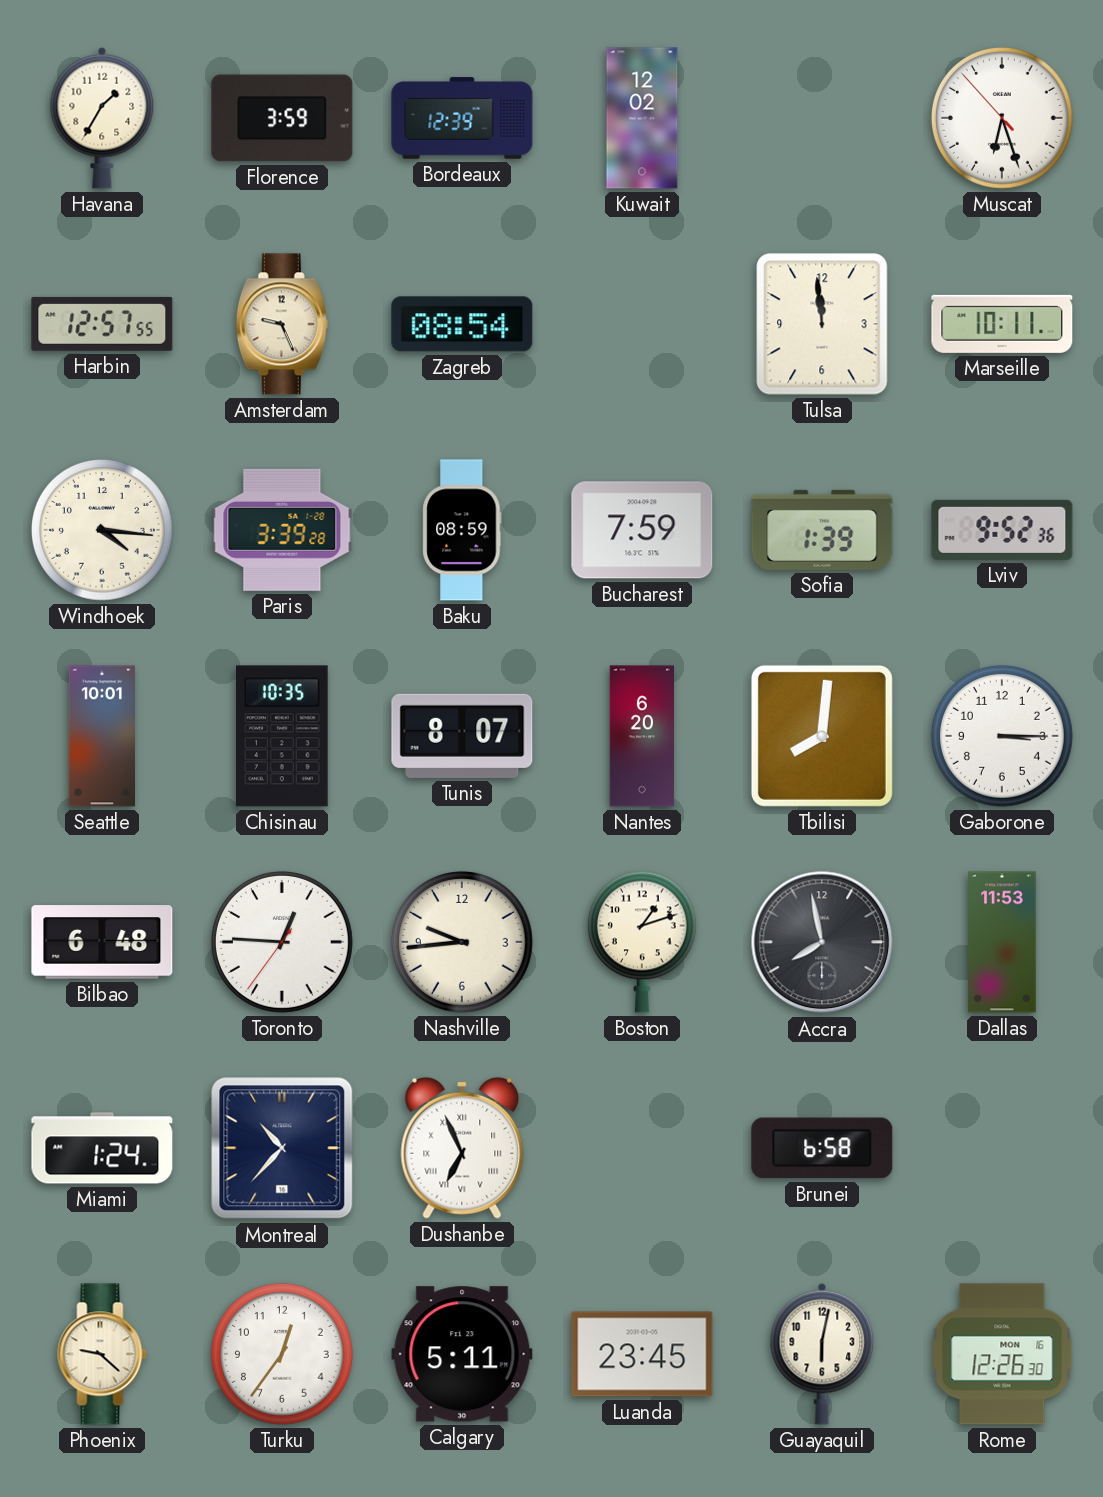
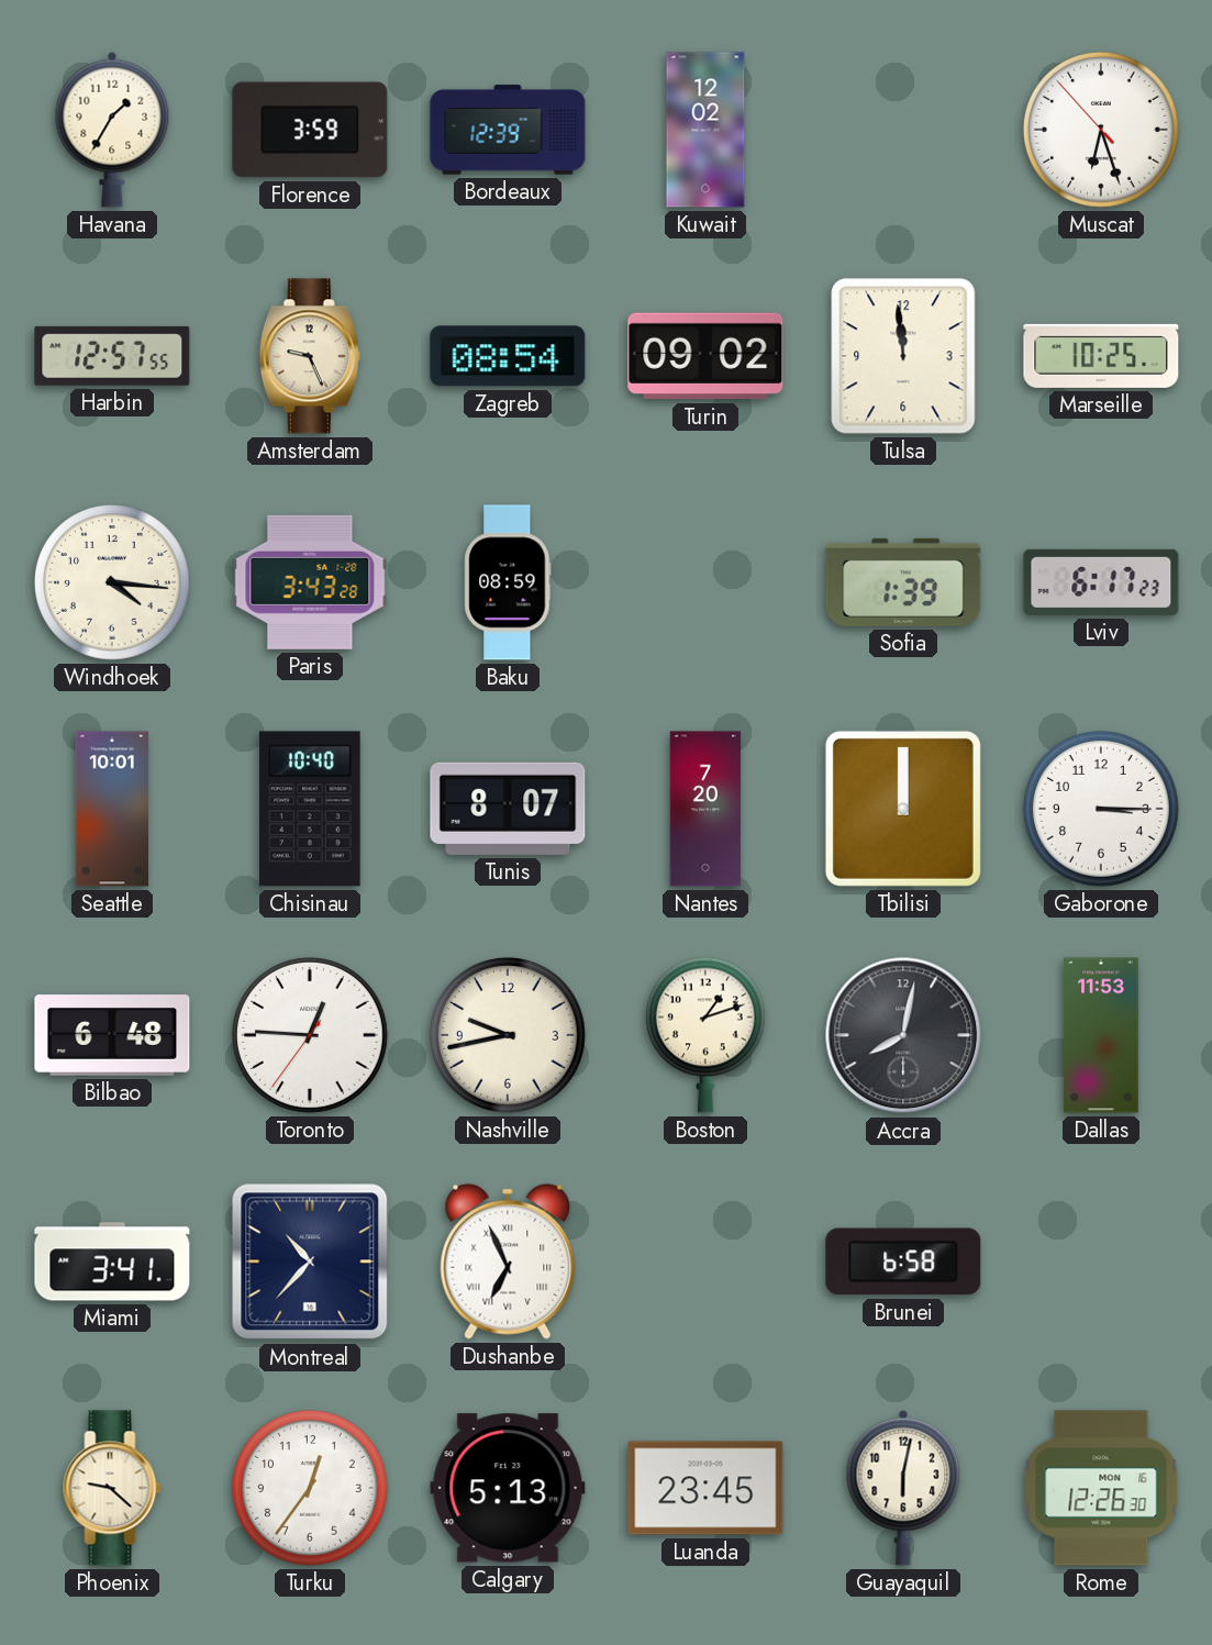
Turin: none -> 09:02 (705, 356)
Marseille: 10:11 -> 10:25 (1101, 356)
Paris: 3:39 -> 3:43 (310, 582)
Bucharest: 7:59 -> none (642, 530)
Lviv: 9:52 -> 6:17 (1101, 582)
Chisinau: 10:35 -> 10:40 (310, 809)
Nantes: 6:20 -> 7:20 (705, 809)
Tbilisi: 8:01 -> 12:00 (903, 809)
Nashville: 9:44 -> 9:43 (508, 1035)
Accra: 7:58 -> 8:02 (903, 1035)
Miami: 1:24 -> 3:41 (112, 1261)
Calgary: 5:11 -> 5:13 (508, 1488)
